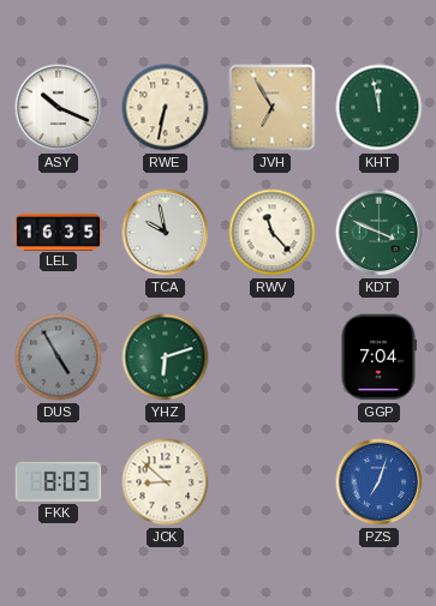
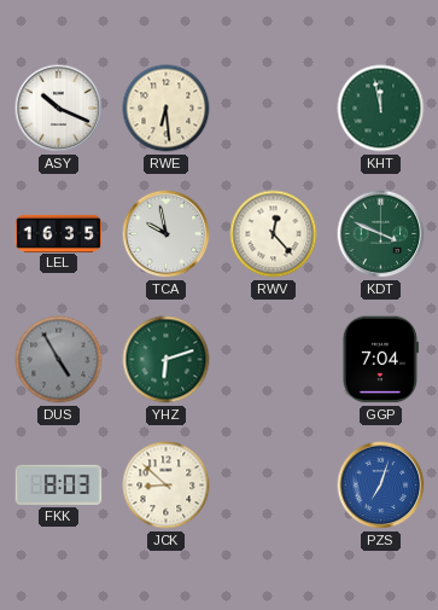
RWE: 6:32 -> 6:29 (167, 109)
JVH: 6:55 -> none (273, 108)
RWV: 11:23 -> 12:23 (274, 234)
